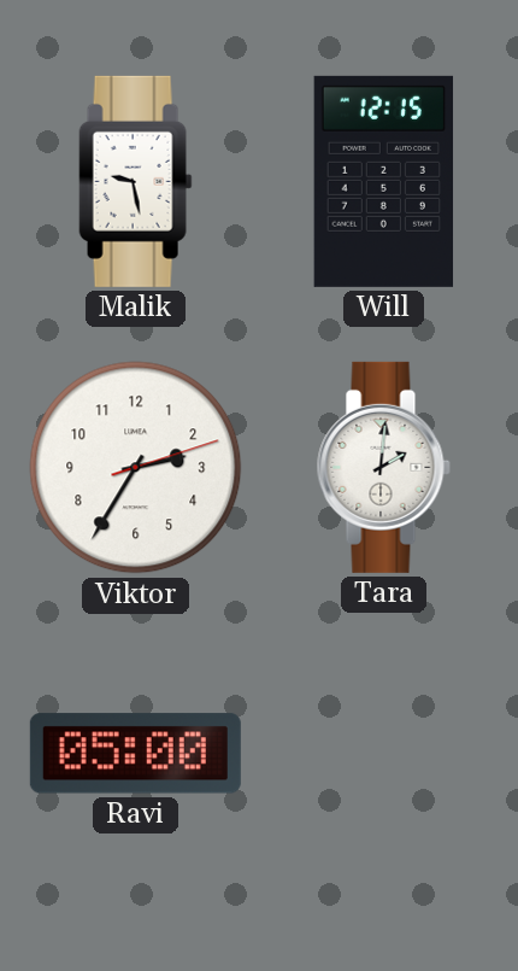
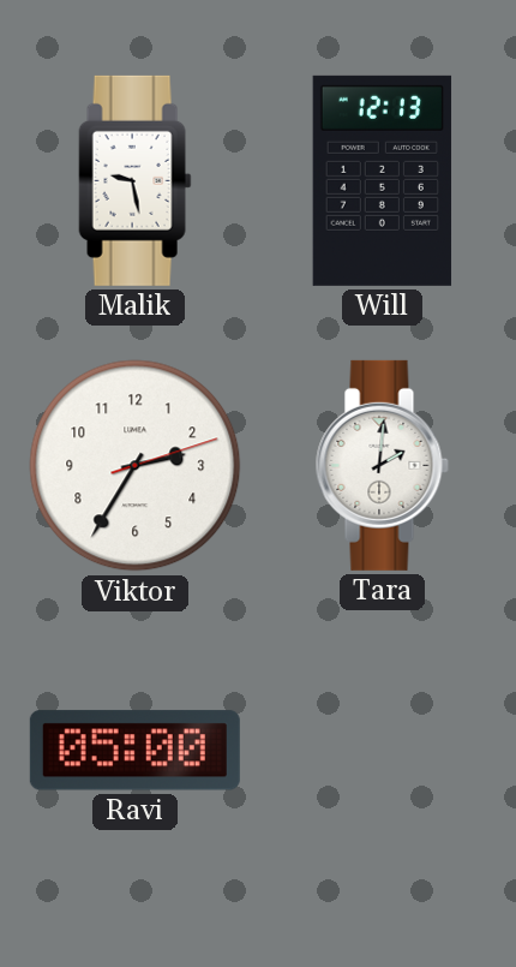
Will: 12:15 -> 12:13 (383, 180)
